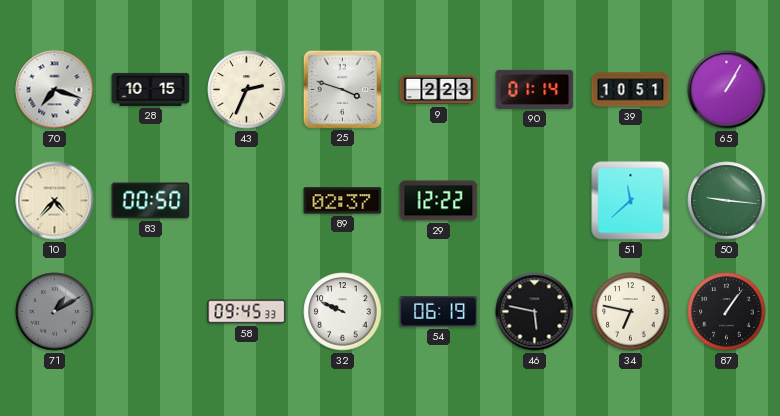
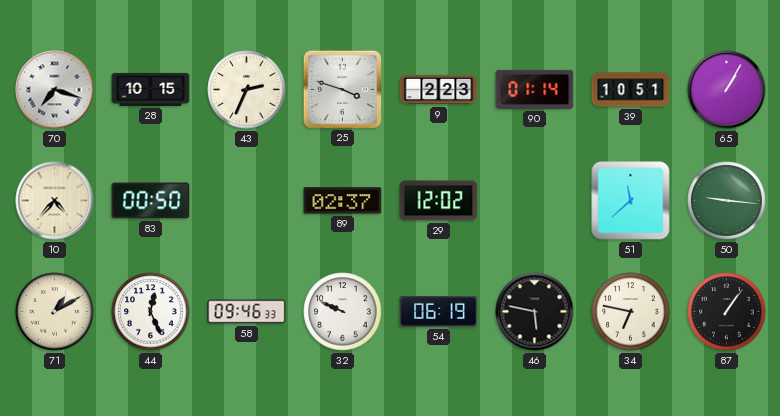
29: 12:22 -> 12:02 (439, 201)
71 dial: grey -> cream (55, 312)
44: none -> 12:26 (151, 312)
58: 09:45 -> 09:46 (247, 312)
